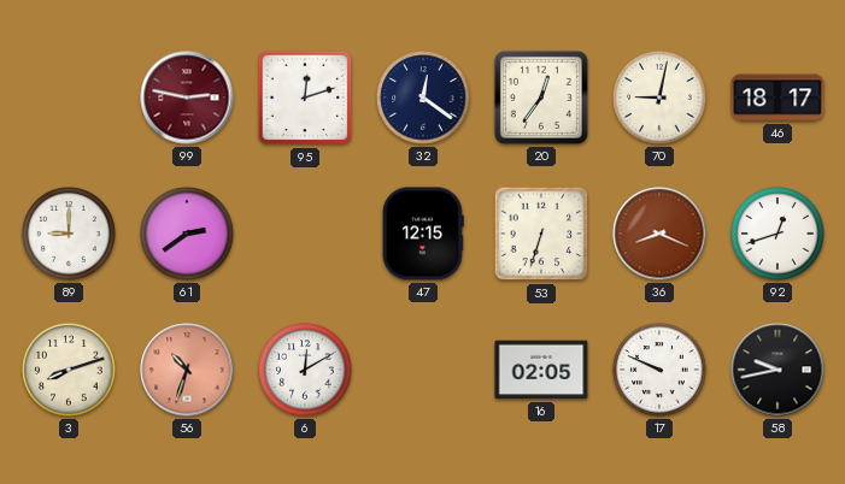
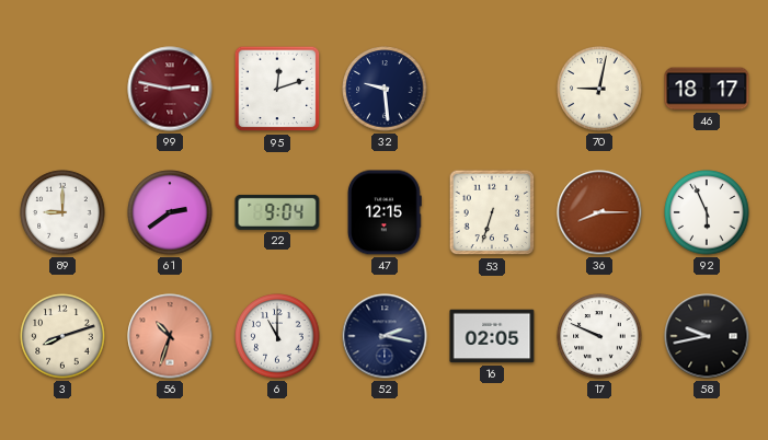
32: 12:21 -> 9:29 (385, 89)
20: 12:36 -> none (541, 98)
22: none -> 9:04 (277, 212)
36: 8:19 -> 8:15 (599, 212)
92: 12:42 -> 5:56 (707, 212)
6: 12:10 -> 11:00 (277, 336)
52: none -> 2:17 (385, 336)
